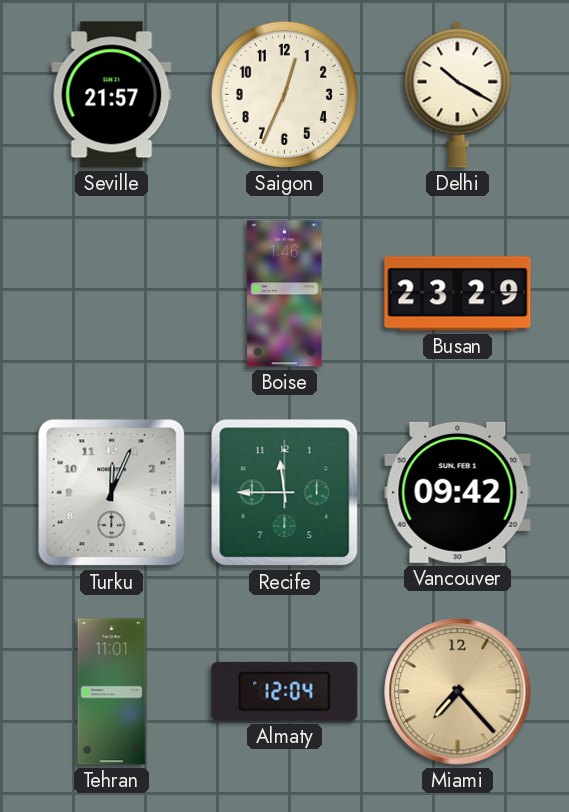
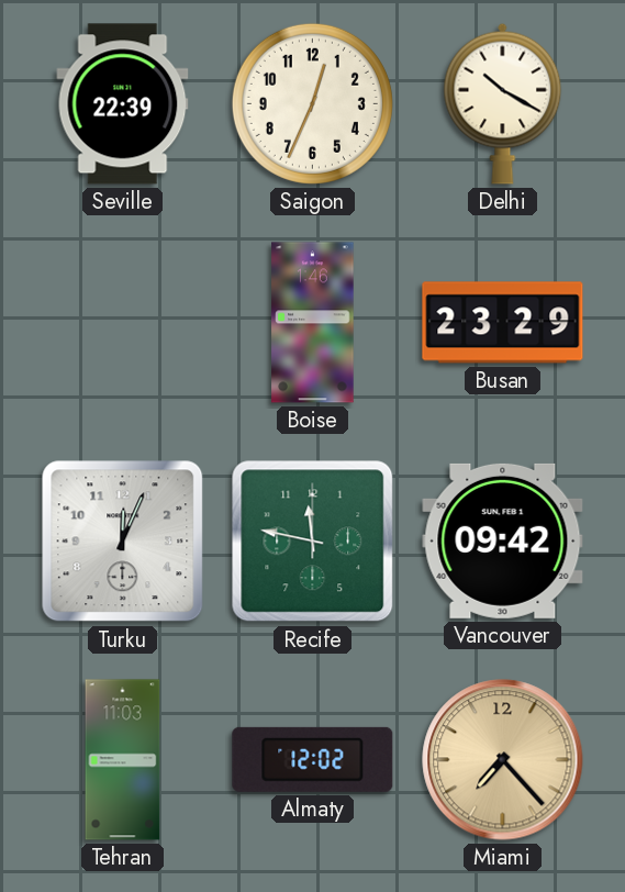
Seville: 21:57 -> 22:39 (123, 104)
Recife: 11:45 -> 11:47 (313, 542)
Tehran: 11:01 -> 11:03 (123, 760)
Almaty: 12:04 -> 12:02 (313, 759)
